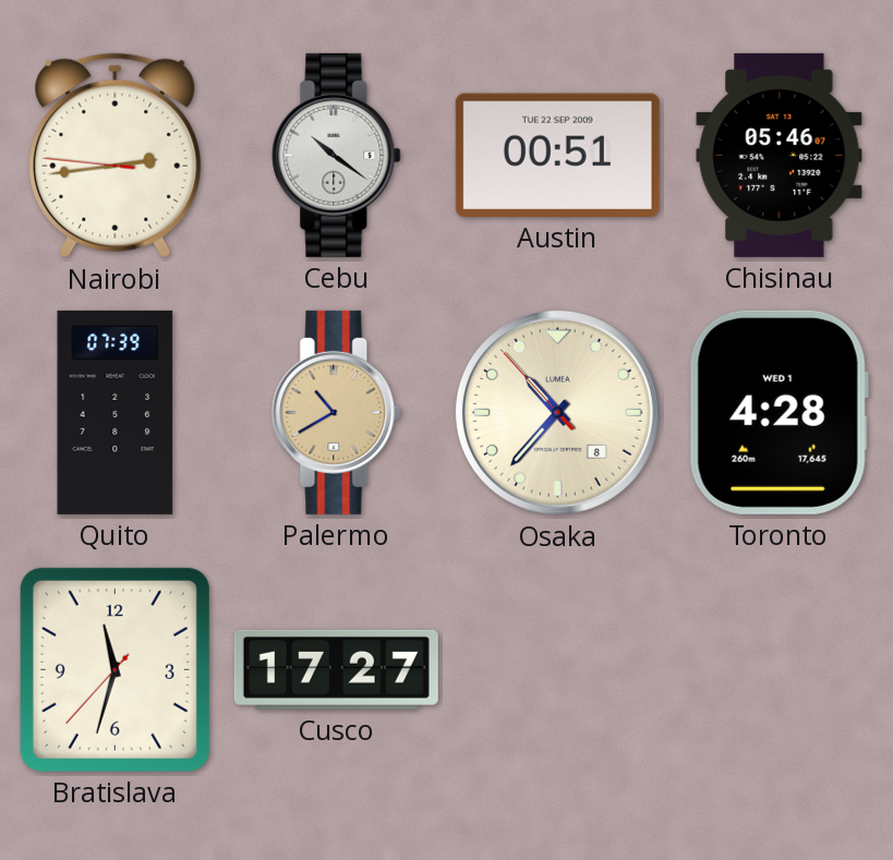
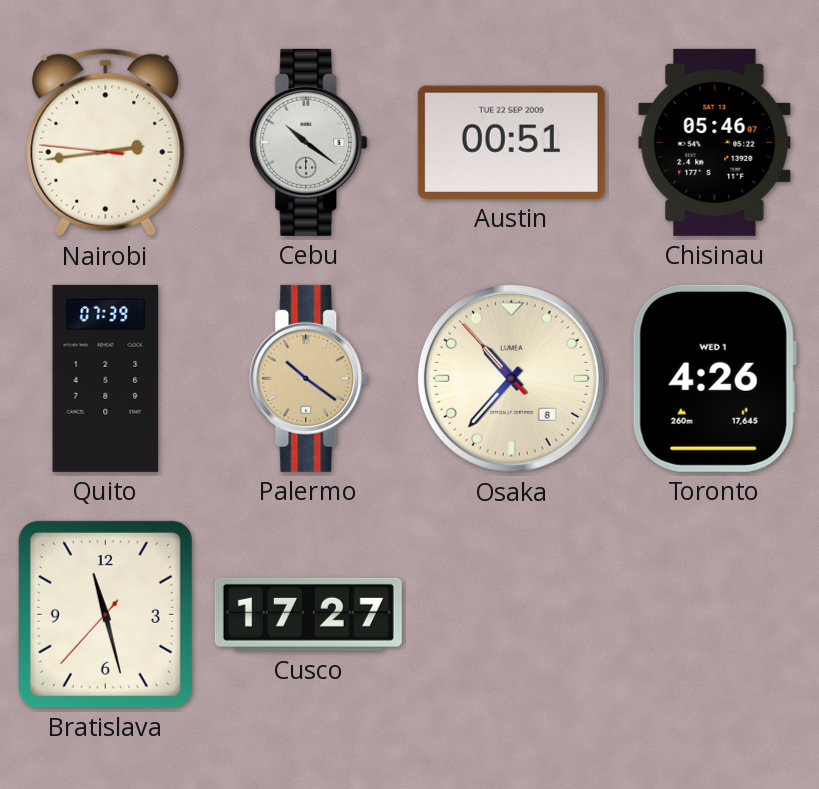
Palermo: 10:40 -> 10:21 (309, 378)
Toronto: 4:28 -> 4:26 (714, 378)
Bratislava: 11:32 -> 11:27 (105, 614)
